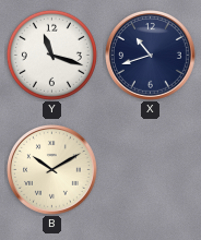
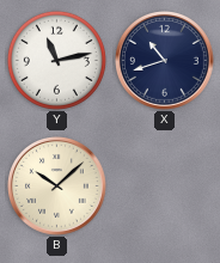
Y: 11:18 -> 11:13 (56, 60)
B: 10:10 -> 10:08 (57, 186)
